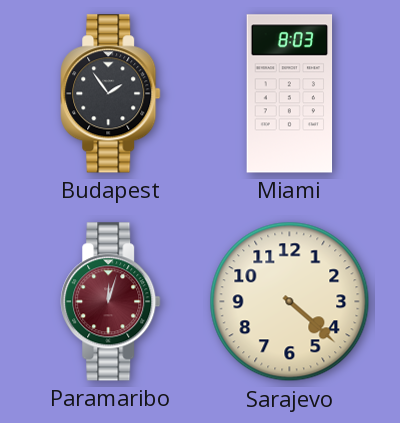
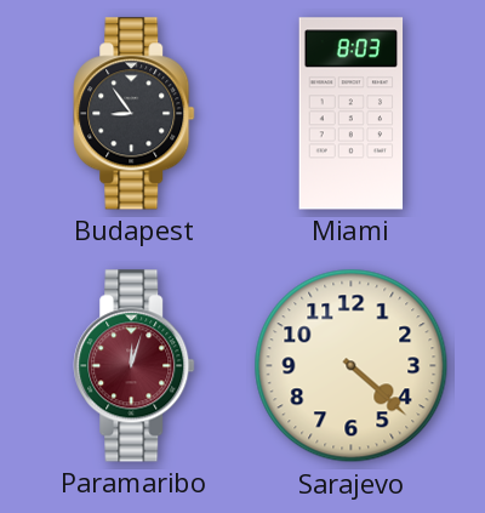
Budapest: 1:54 -> 8:54 (135, 114)
